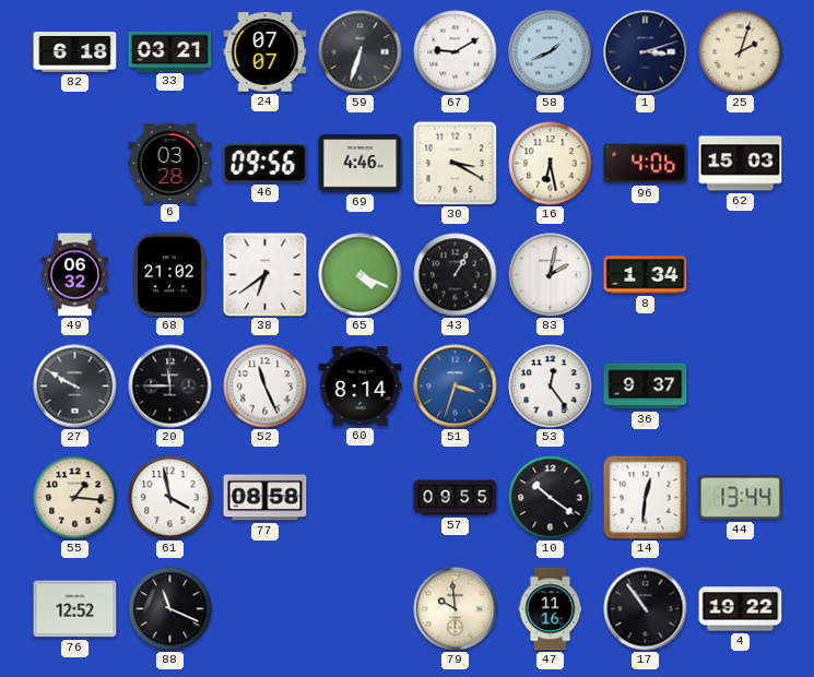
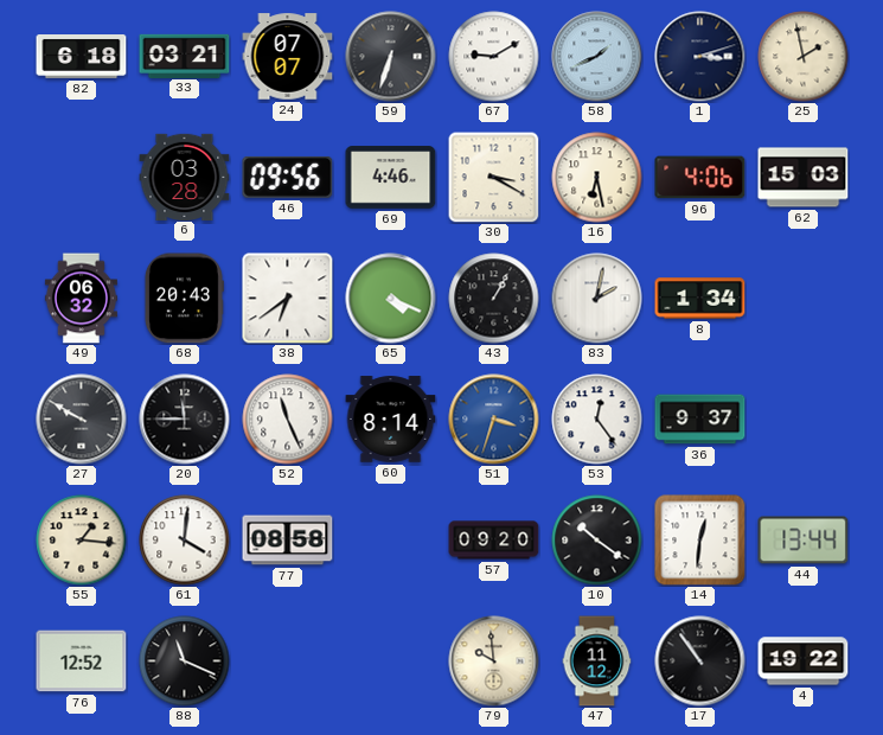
25: 2:03 -> 1:58 (804, 57)
68: 21:02 -> 20:43 (184, 299)
61: 3:58 -> 4:01 (185, 541)
57: 09:55 -> 09:20 (494, 541)
47: 11:16 -> 11:12 (597, 661)
